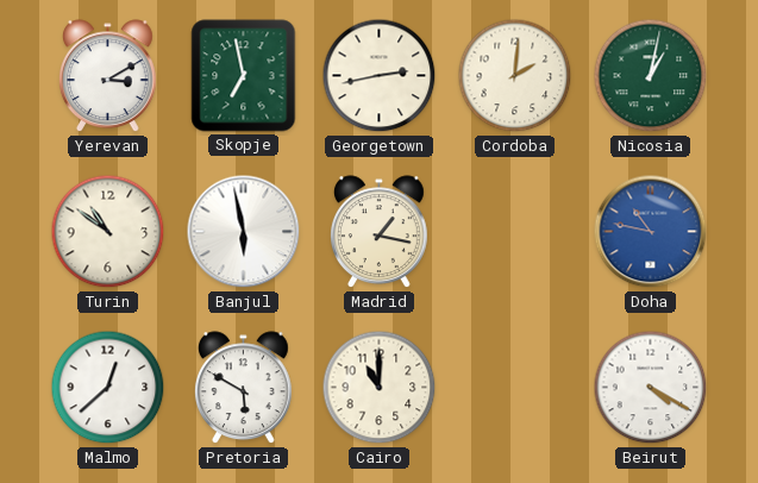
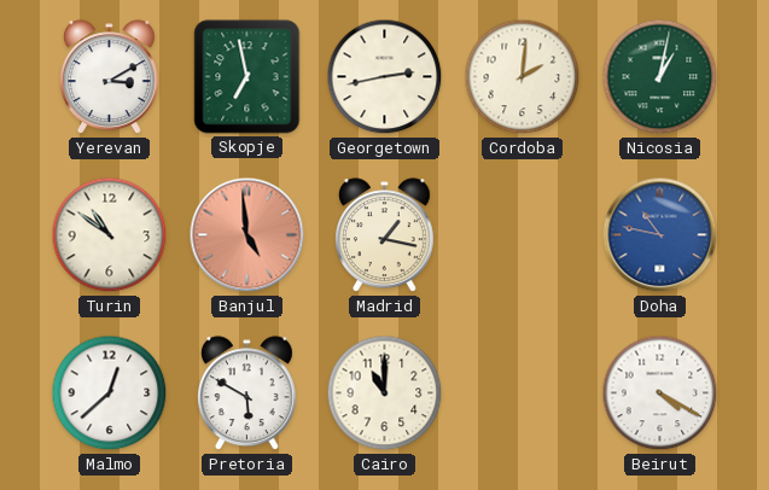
Banjul: 5:58 -> 4:59 (247, 235)
Banjul dial: white -> salmon (247, 235)
